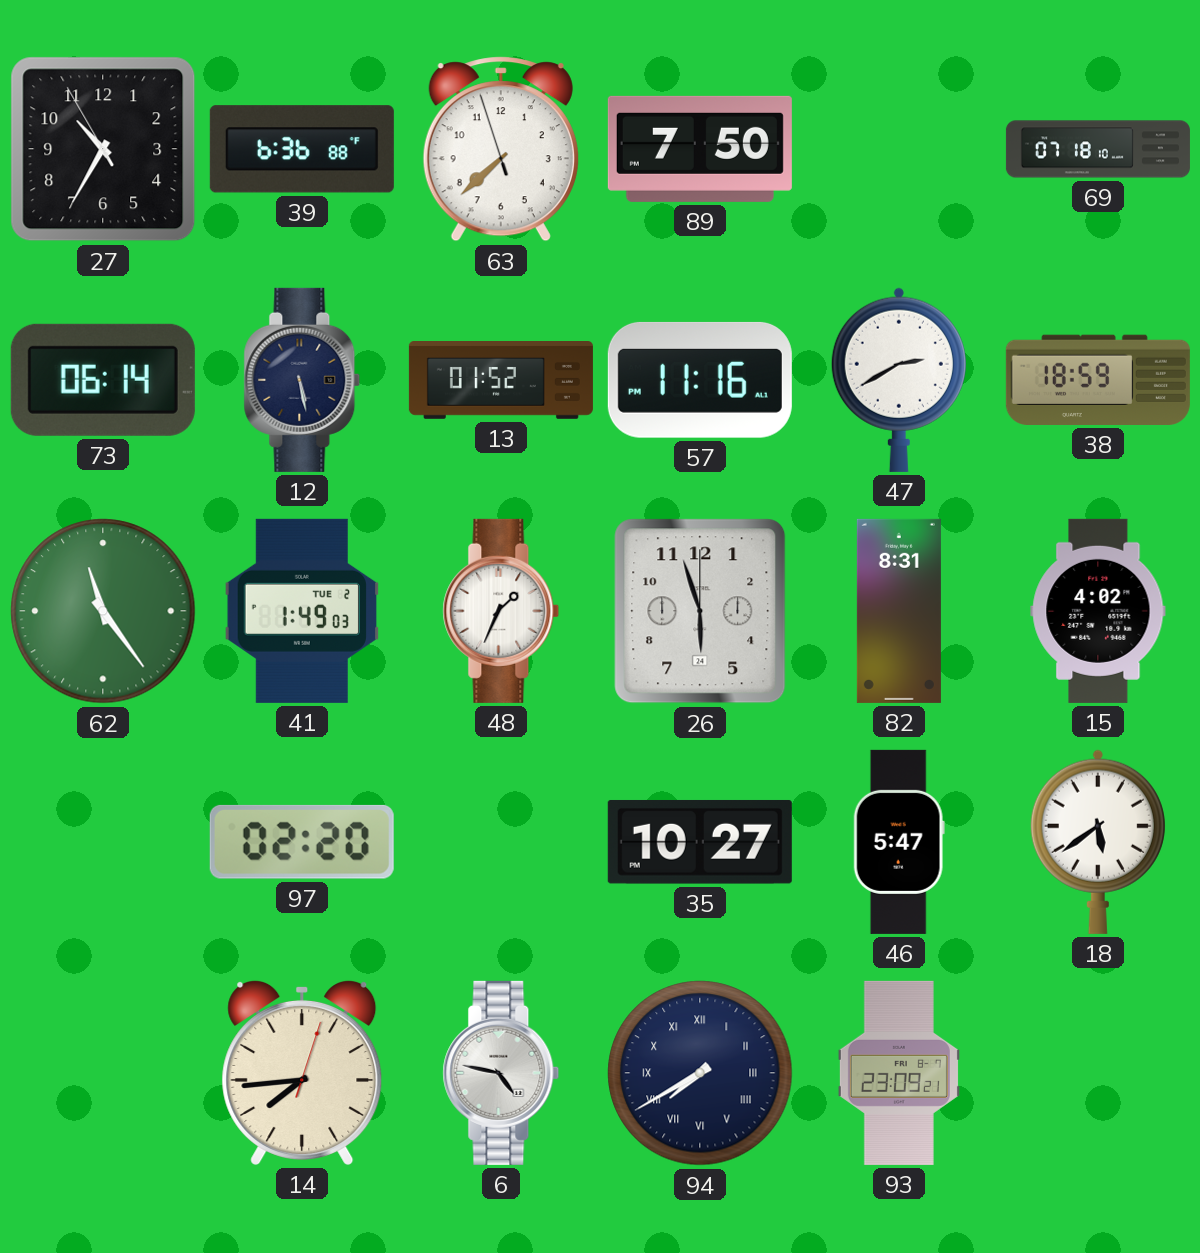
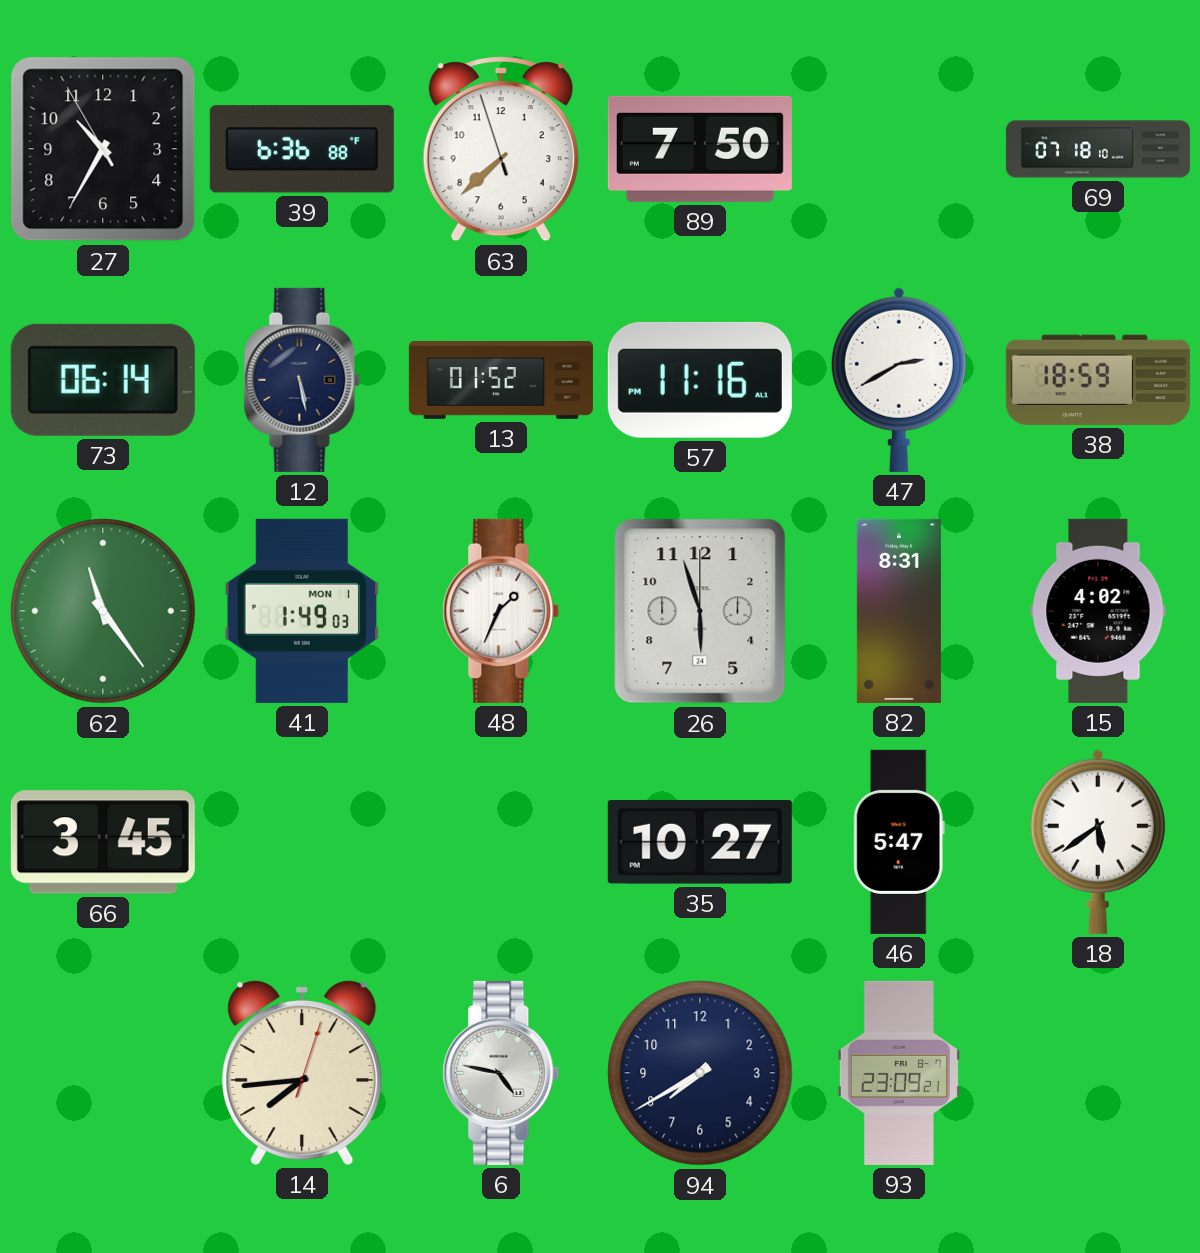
41 date: TUE 2 -> MON 1 (301, 611)
66: none -> 3:45 (103, 842)
97: 02:20 -> none (302, 842)
94 numerals: Roman -> Arabic (700, 1073)
